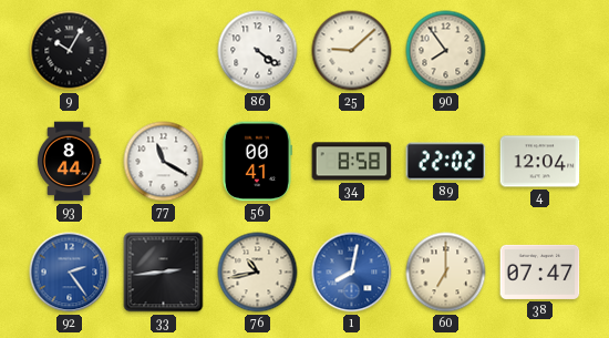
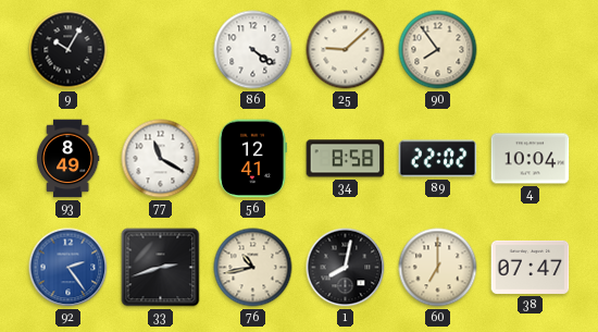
93: 8:44 -> 8:49 (67, 159)
56: 00:41 -> 12:41 (252, 159)
4: 12:04 -> 10:04 (531, 159)
33: 2:44 -> 2:42 (161, 268)
1 dial: blue -> black (346, 268)
